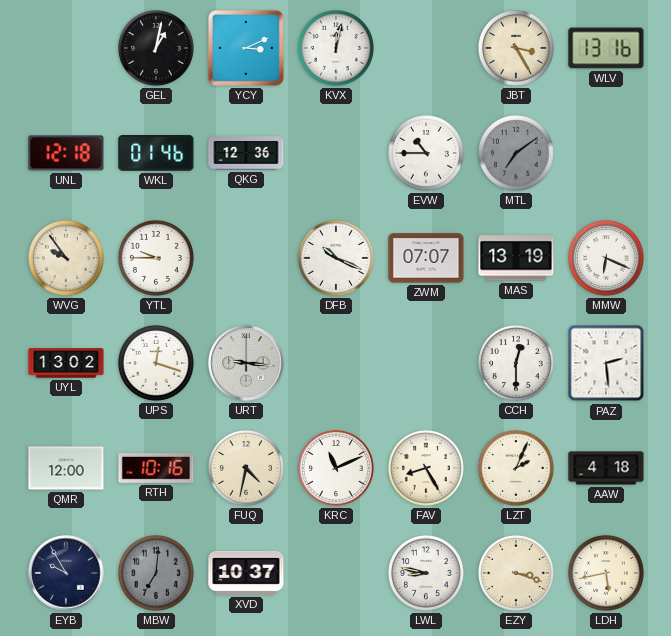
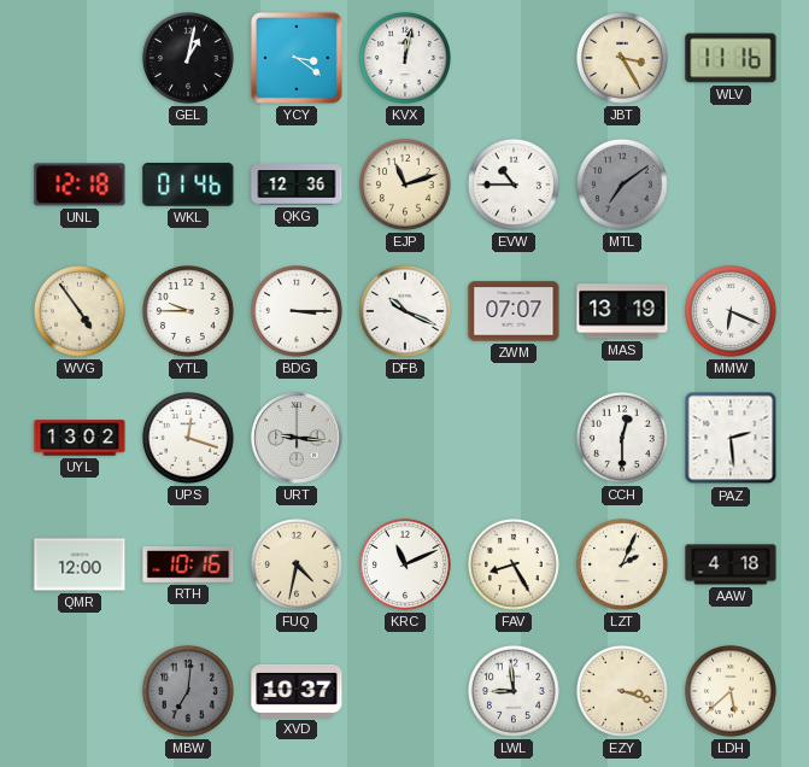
YCY: 3:11 -> 3:21 (297, 58)
WLV: 13:16 -> 11:16 (731, 58)
EJP: none -> 11:12 (406, 186)
WVG: 9:54 -> 4:54 (81, 312)
BDG: none -> 3:15 (298, 312)
EYB: 9:55 -> none (66, 573)
LWL: 8:47 -> 8:59 (515, 692)
LDH: 5:43 -> 5:38 (732, 692)
